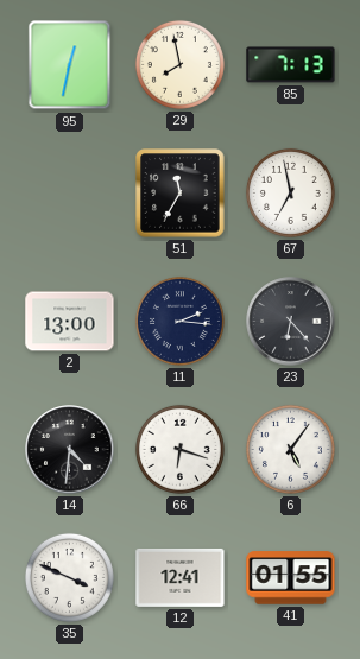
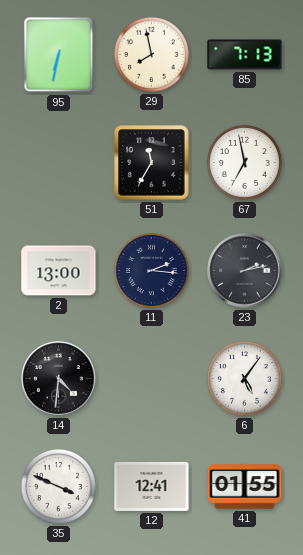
95: 12:32 -> 6:32 (59, 55)
23: 6:23 -> 2:13 (245, 271)
66: 6:18 -> none (179, 449)
